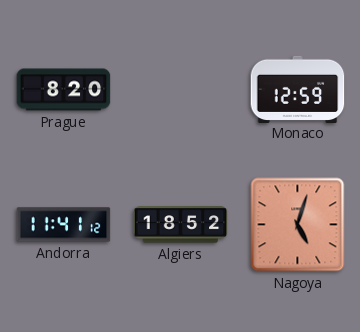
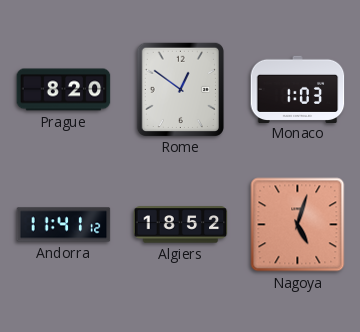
Rome: none -> 12:51 (180, 89)
Monaco: 12:59 -> 1:03 (298, 89)
